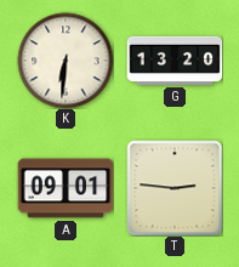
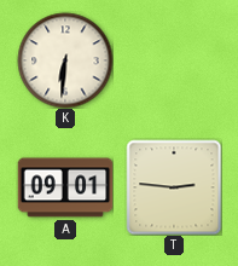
G: 13:20 -> none (175, 61)
